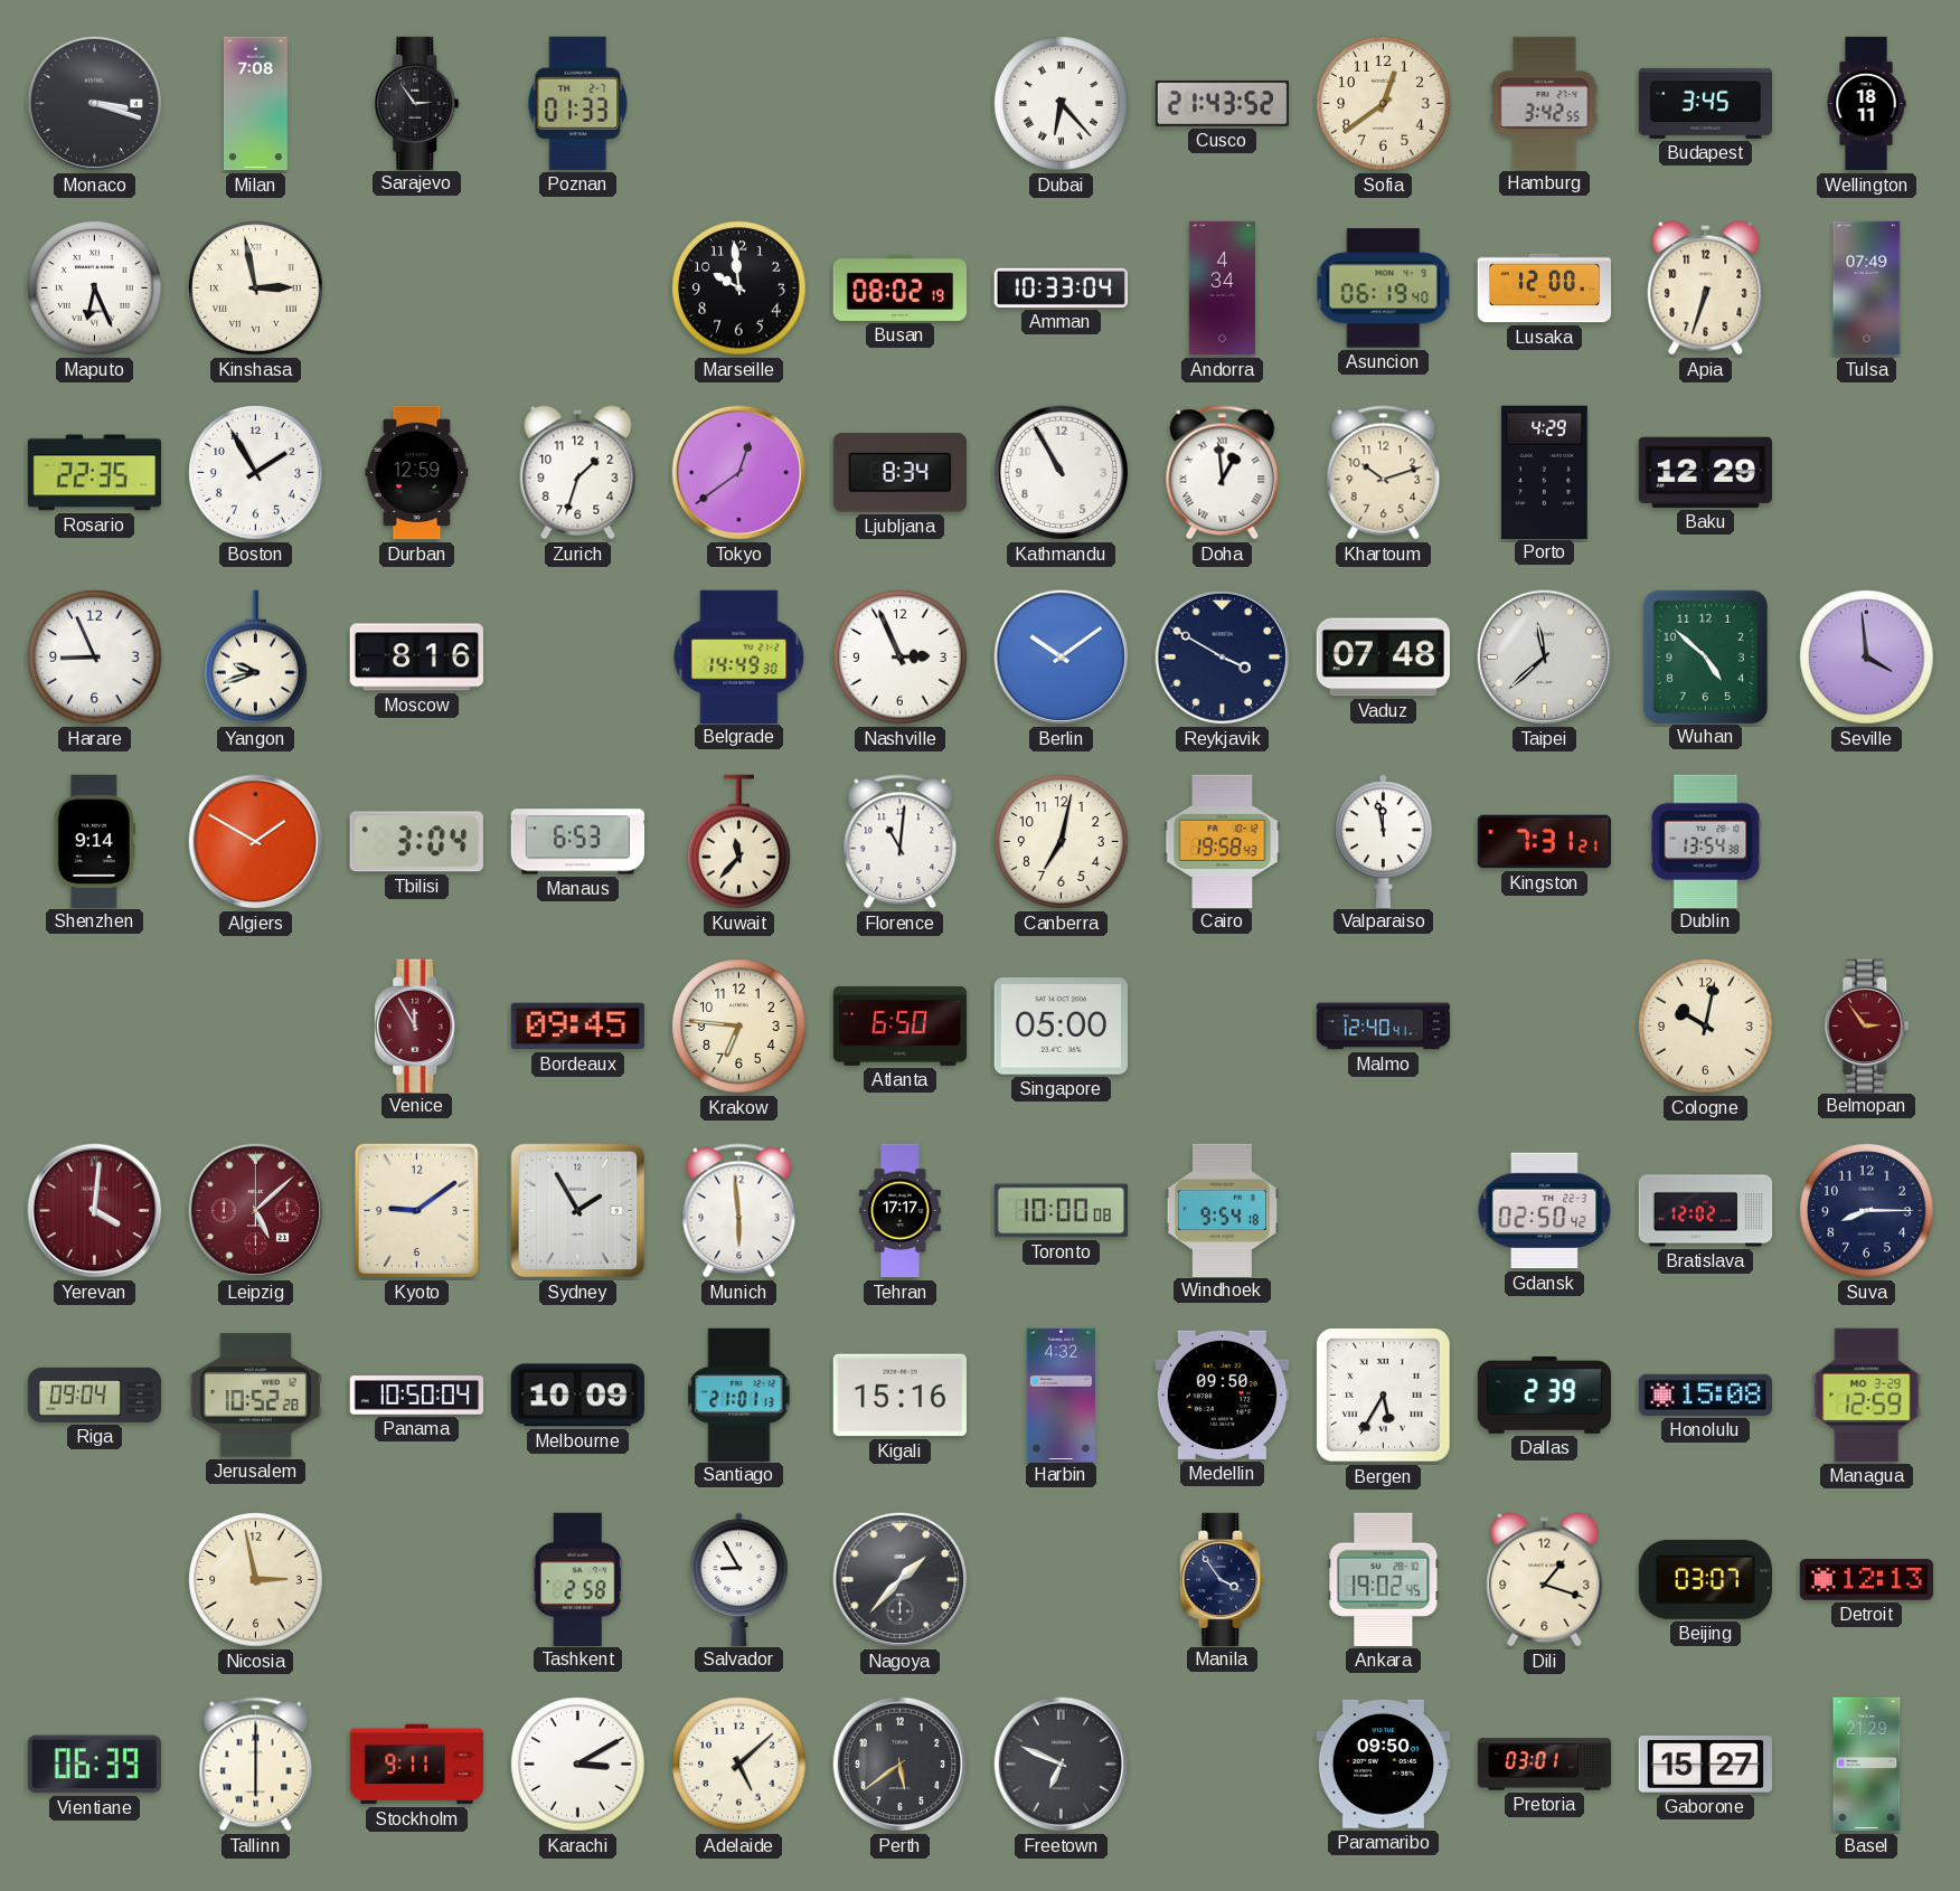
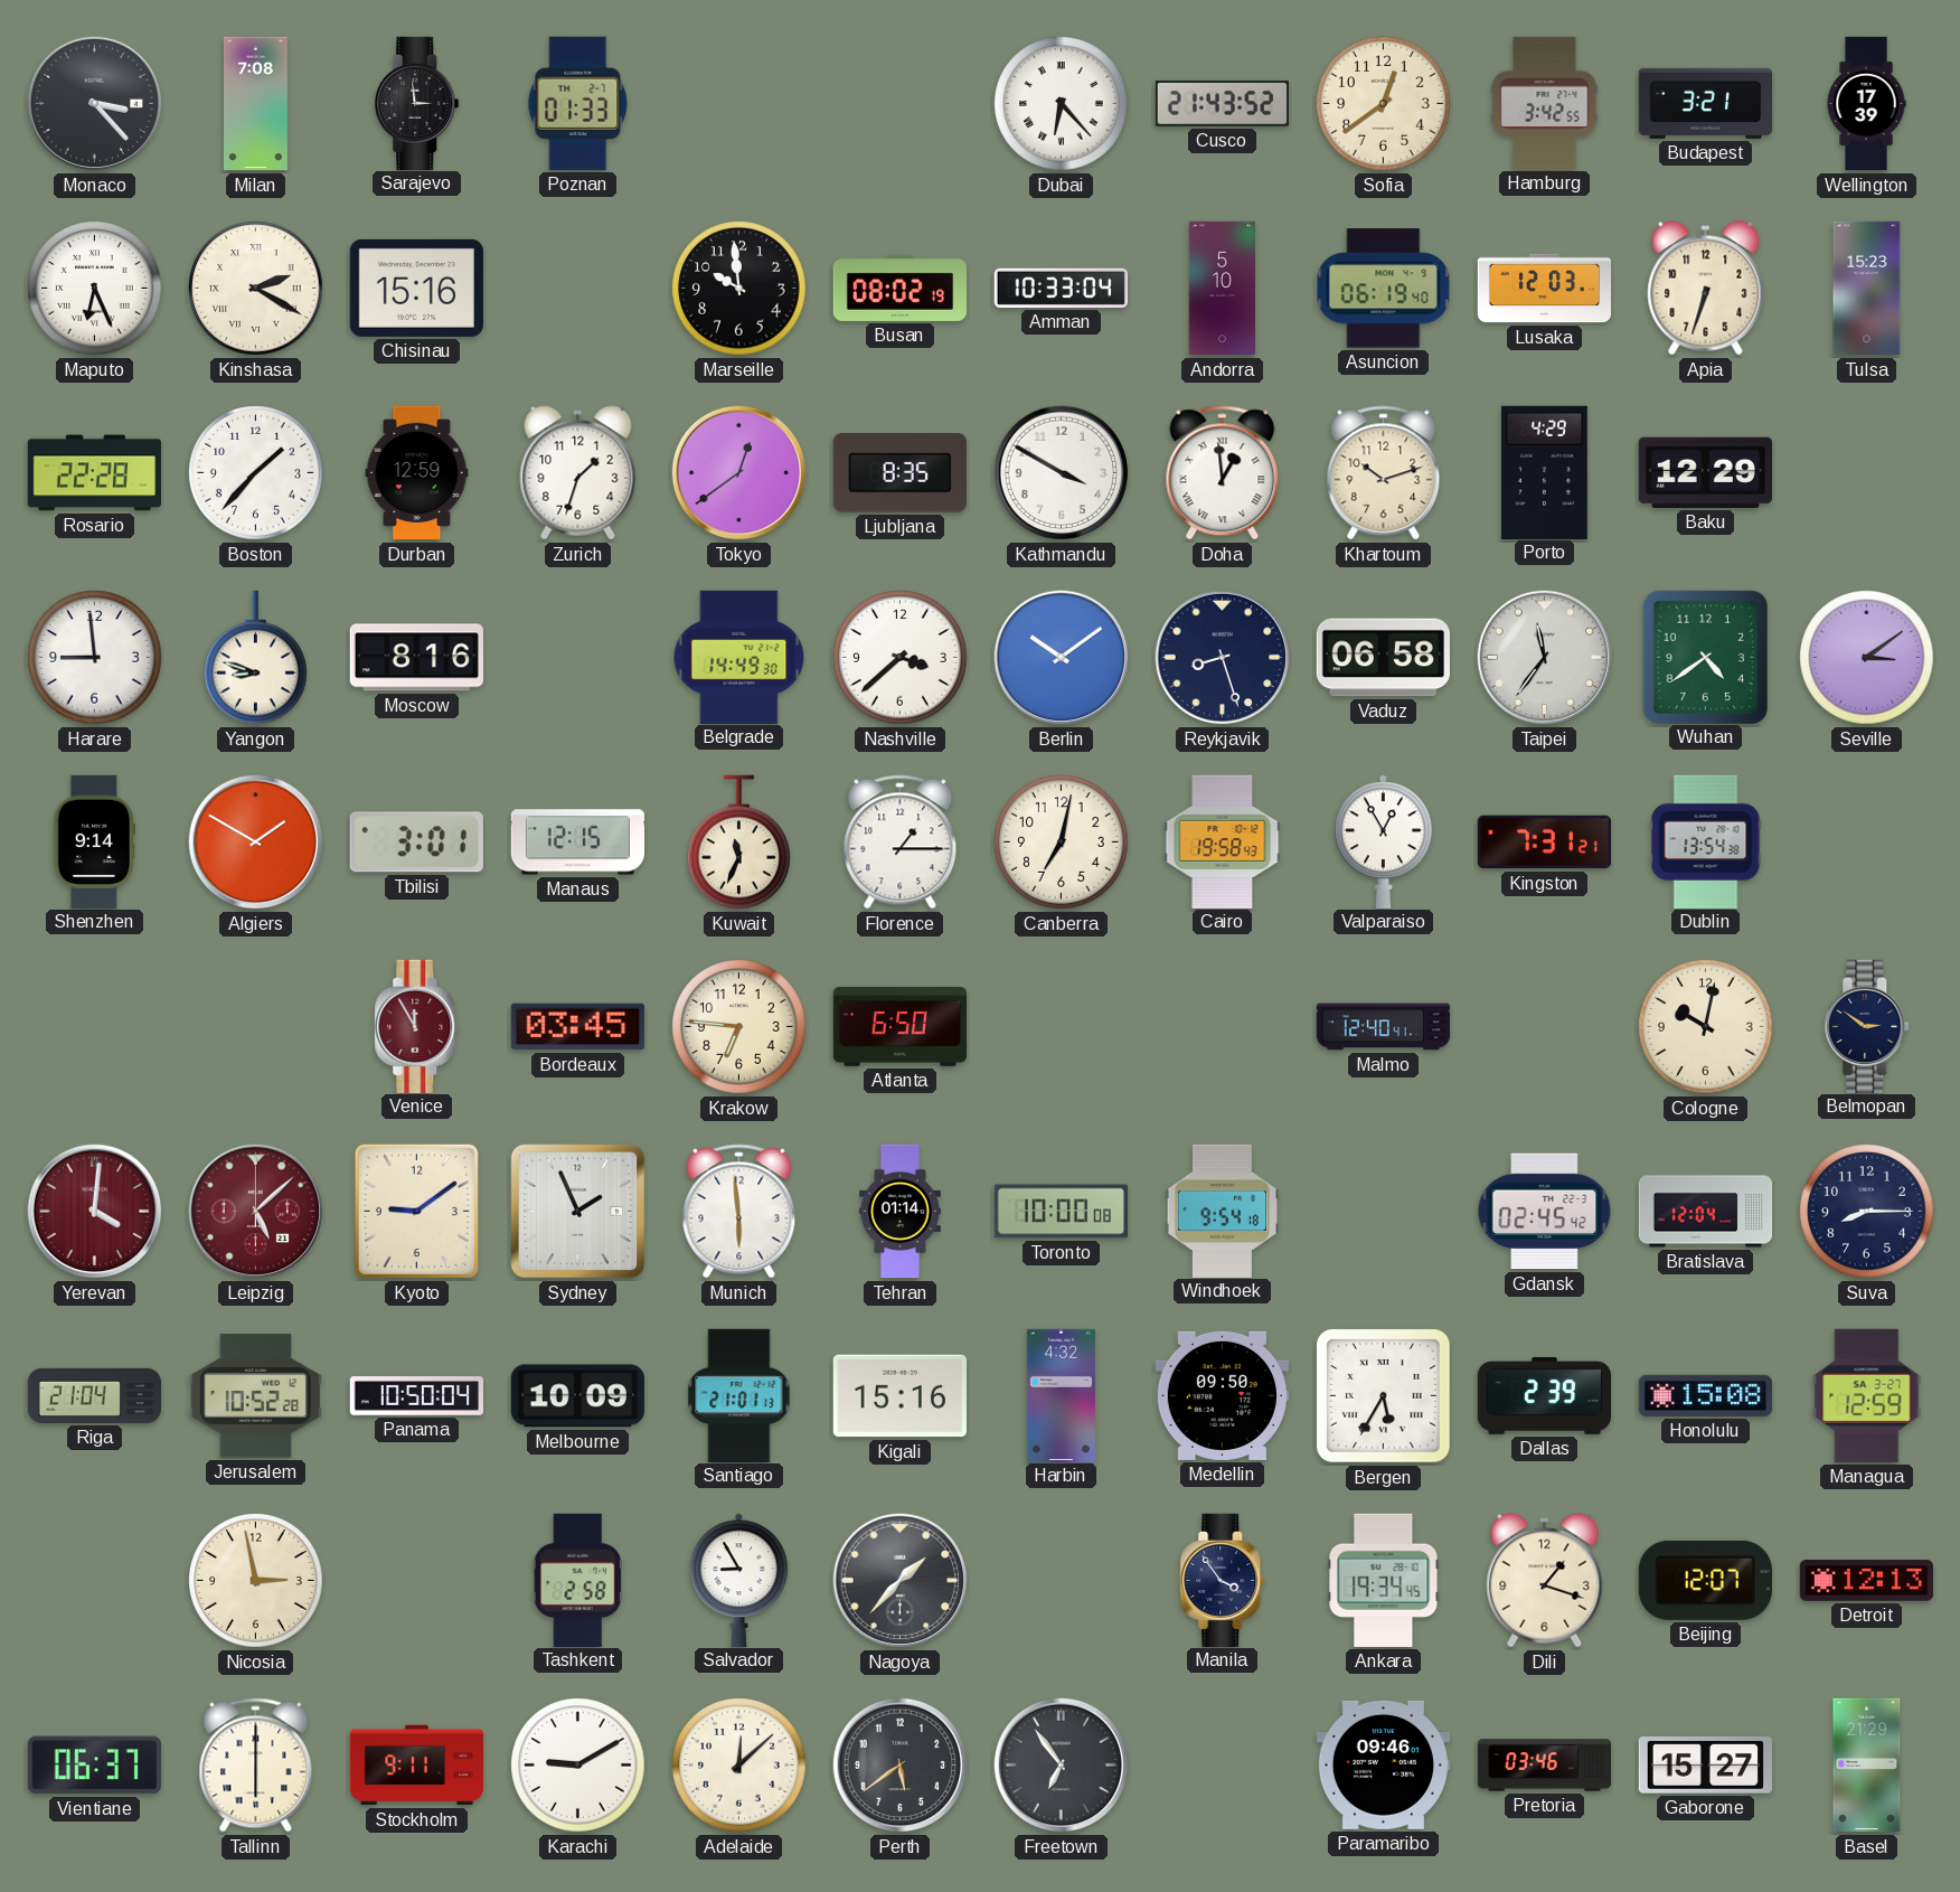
Monaco: 3:18 -> 3:23 (95, 104)
Sarajevo: 2:54 -> 2:59 (417, 103)
Budapest: 3:45 -> 3:21 (1705, 103)
Wellington: 18:11 -> 17:39 (1866, 104)
Kinshasa: 2:58 -> 2:20 (256, 289)
Chisinau: none -> 15:16 (416, 288)
Andorra: 4:34 -> 5:10 (1223, 289)
Lusaka: 12:00 -> 12:03 (1545, 289)
Tulsa: 07:49 -> 15:23 (1867, 289)
Rosario: 22:35 -> 22:28 (94, 473)
Boston: 1:55 -> 1:37 (256, 473)
Ljubljana: 8:34 -> 8:35 (899, 473)
Kathmandu: 10:55 -> 3:50 (1062, 473)
Harare: 8:56 -> 8:59 (95, 658)
Yangon: 9:42 -> 8:48 (256, 658)
Nashville: 2:56 -> 3:38 (901, 658)
Reykjavik: 3:50 -> 8:27 (1223, 658)
Vaduz: 07:48 -> 06:58 (1383, 658)
Taipei: 11:38 -> 11:36 (1545, 658)
Wuhan: 4:52 -> 4:39 (1705, 657)
Seville: 3:59 -> 3:09 (1867, 658)
Tbilisi: 3:04 -> 3:01 (416, 843)
Manaus: 6:53 -> 12:15 (577, 843)
Kuwait: 11:37 -> 11:34 (739, 843)
Florence: 11:01 -> 1:15 (901, 843)
Valparaiso: 11:58 -> 12:55 (1384, 841)
Bordeaux: 09:45 -> 03:45 (577, 1027)
Singapore: 05:00 -> none (1061, 1027)
Belmopan: 2:54 -> 2:51 (1867, 1026)
Belmopan dial: burgundy -> navy (1867, 1026)
Sydney: 1:55 -> 1:56 (578, 1212)
Tehran: 17:17 -> 01:14 (899, 1212)
Gdansk: 02:50 -> 02:45 (1545, 1212)
Bratislava: 12:02 -> 12:04 (1706, 1212)
Riga: 09:04 -> 21:04 (95, 1395)
Managua date: MO 3-29 -> SA 3-27 (1867, 1395)
Ankara: 19:02 -> 19:34 (1384, 1580)
Beijing: 03:07 -> 12:07 (1705, 1580)
Vientiane: 06:39 -> 06:37 (94, 1766)
Karachi: 3:10 -> 9:10 (578, 1766)
Adelaide: 5:08 -> 12:08 (739, 1766)
Freetown: 6:49 -> 6:54 (1062, 1766)
Paramaribo: 09:50 -> 09:46 (1383, 1764)
Pretoria: 03:01 -> 03:46 (1545, 1766)
